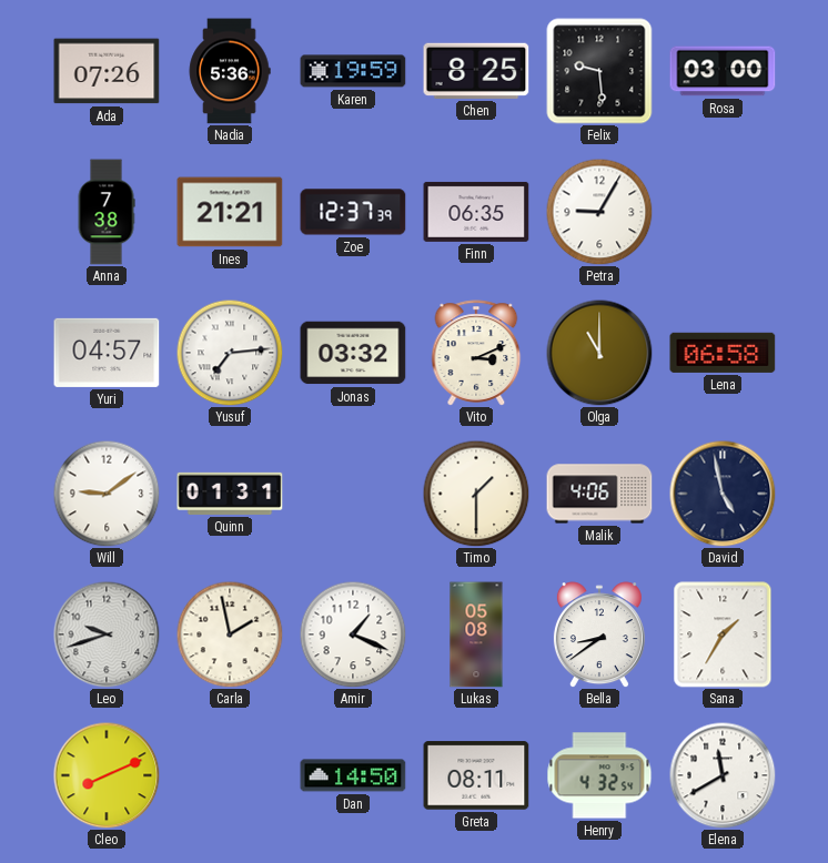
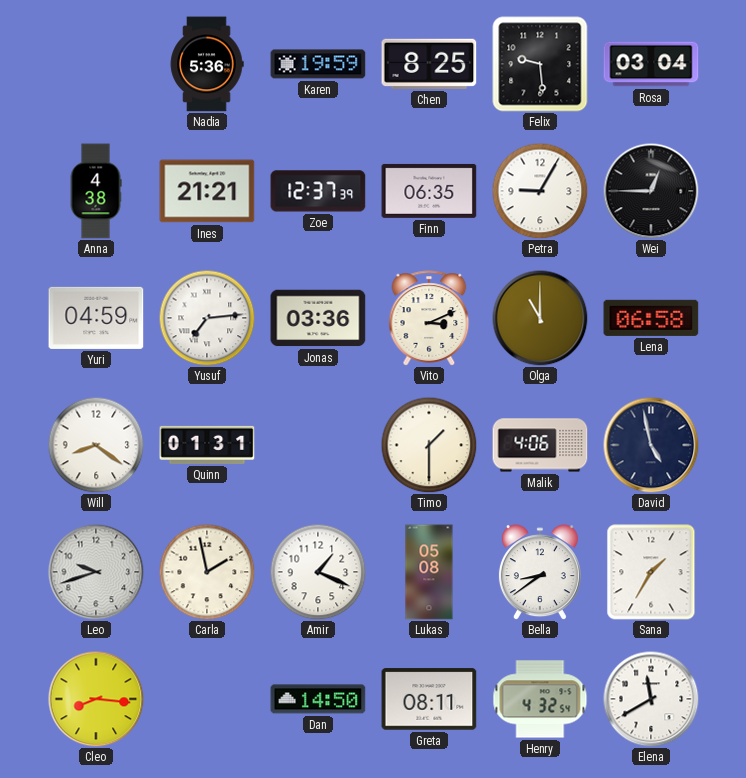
Ada: 07:26 -> none (107, 71)
Rosa: 03:00 -> 03:04 (651, 64)
Anna: 7:38 -> 4:38 (96, 191)
Wei: none -> 12:45 (651, 191)
Yuri: 04:57 -> 04:59 (96, 318)
Jonas: 03:32 -> 03:36 (318, 318)
Will: 9:09 -> 8:21 (96, 445)
Cleo: 8:11 -> 8:16 (96, 699)
